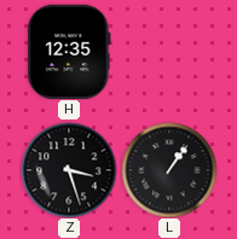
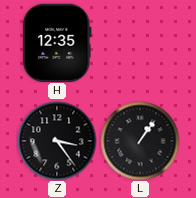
Z: 3:27 -> 3:24 (57, 141)
